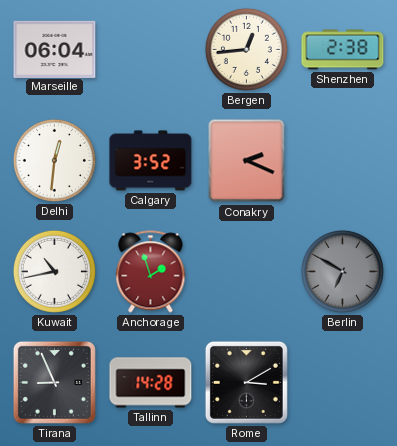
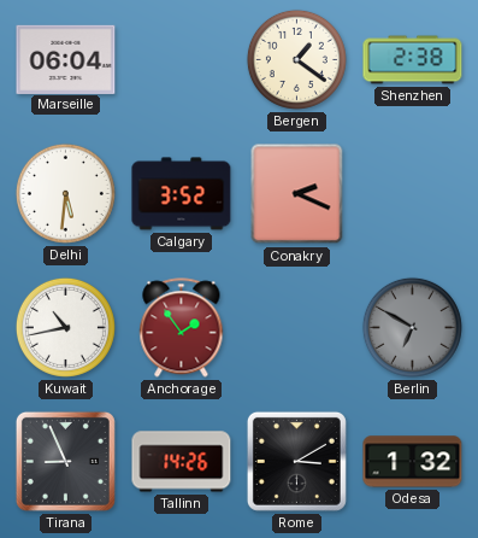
Bergen: 12:44 -> 1:21 (296, 59)
Delhi: 12:31 -> 5:31 (65, 193)
Anchorage: 1:57 -> 1:54 (182, 328)
Tallinn: 14:28 -> 14:26 (182, 462)
Odesa: none -> 1:32 (413, 462)
